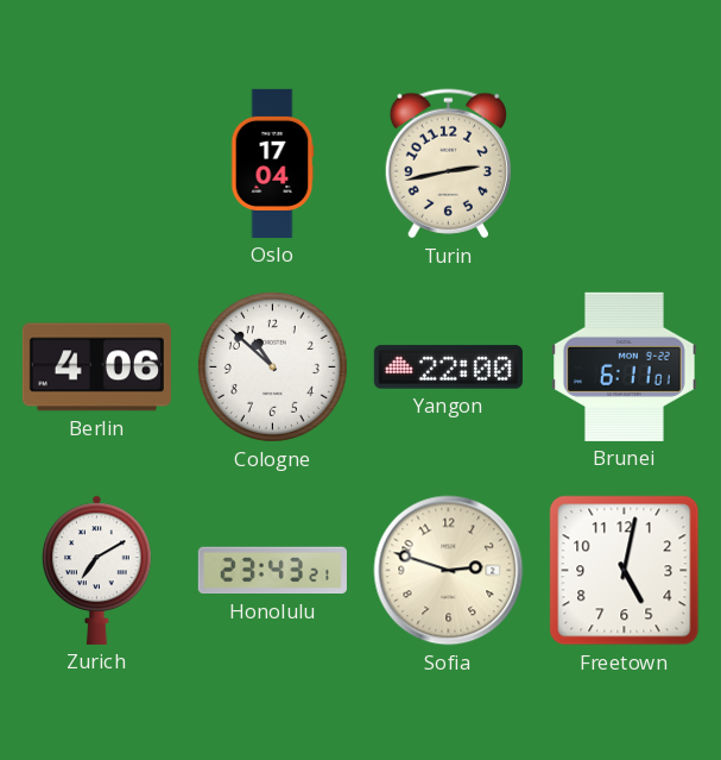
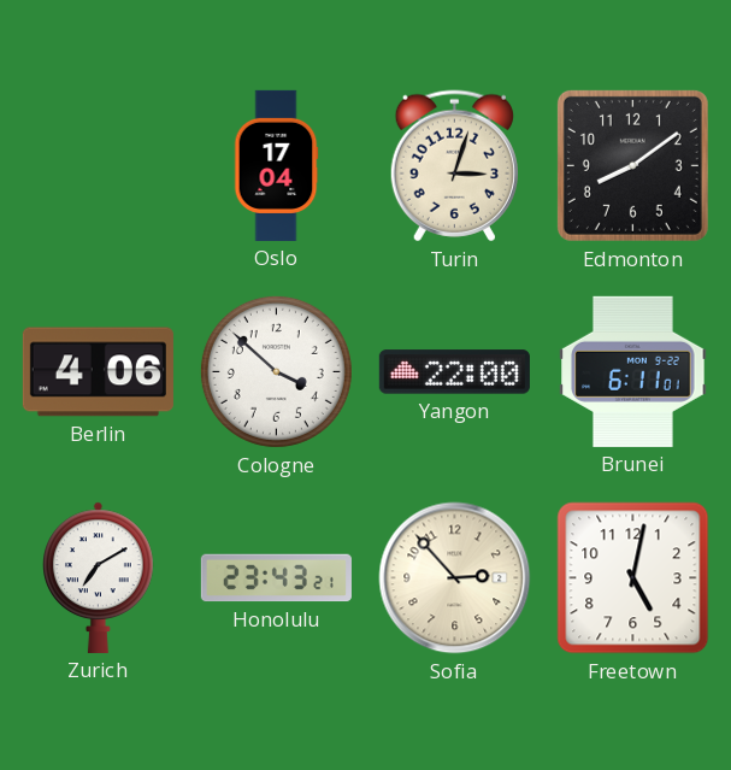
Turin: 2:43 -> 3:03 (454, 166)
Edmonton: none -> 8:09 (632, 165)
Cologne: 10:52 -> 3:52 (276, 371)
Sofia: 2:48 -> 2:53 (455, 578)
